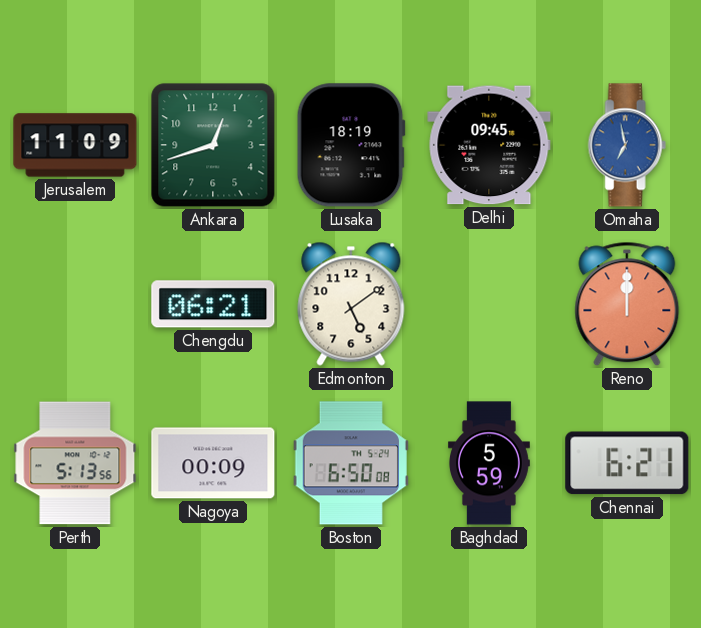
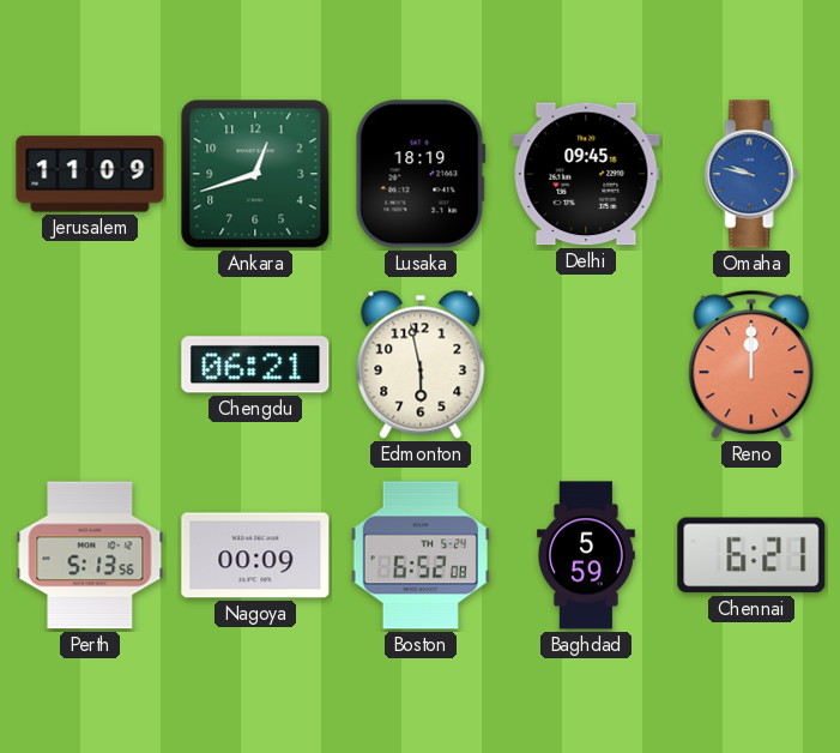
Omaha: 6:58 -> 9:47 (751, 174)
Edmonton: 5:09 -> 5:58 (421, 365)
Boston: 6:50 -> 6:52 (421, 555)
